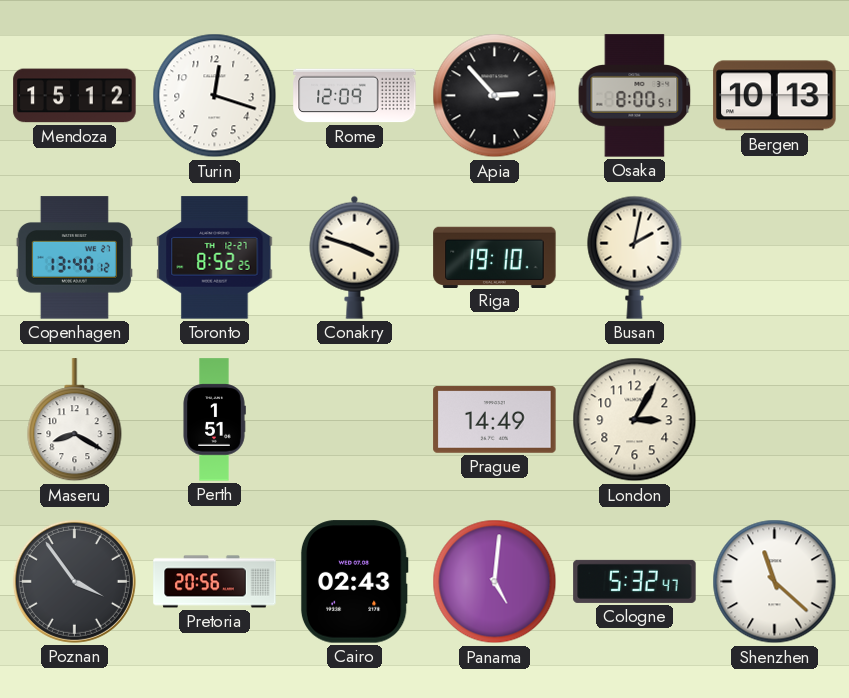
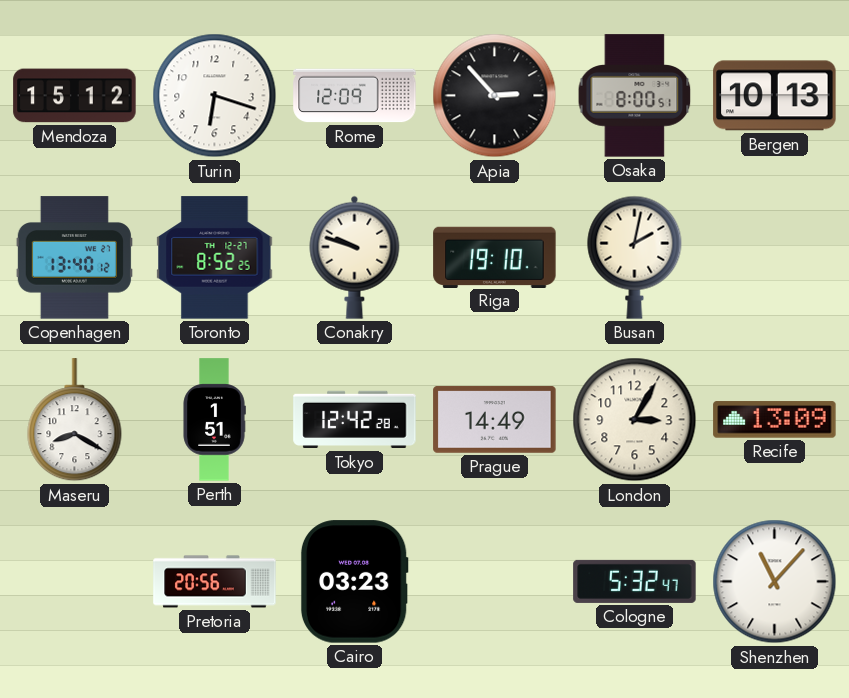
Turin: 12:18 -> 6:18 (215, 96)
Conakry: 3:48 -> 9:48 (355, 257)
Tokyo: none -> 12:42 (355, 420)
Recife: none -> 13:09 (775, 420)
Poznan: 3:54 -> none (74, 581)
Cairo: 02:43 -> 03:23 (354, 582)
Panama: 5:01 -> none (495, 582)
Shenzhen: 11:22 -> 11:07 (775, 582)
